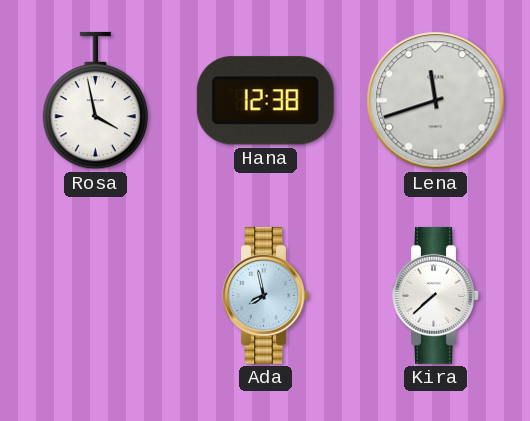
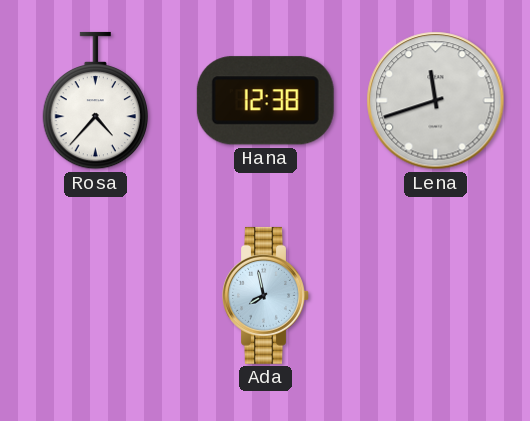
Rosa: 3:58 -> 4:37 (95, 101)
Kira: 7:38 -> none (436, 295)
